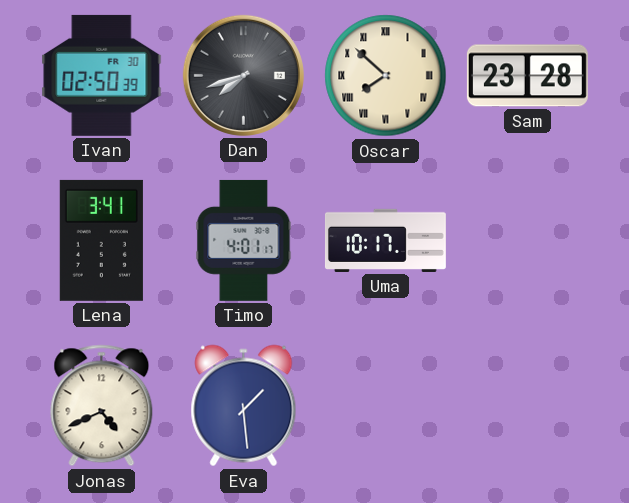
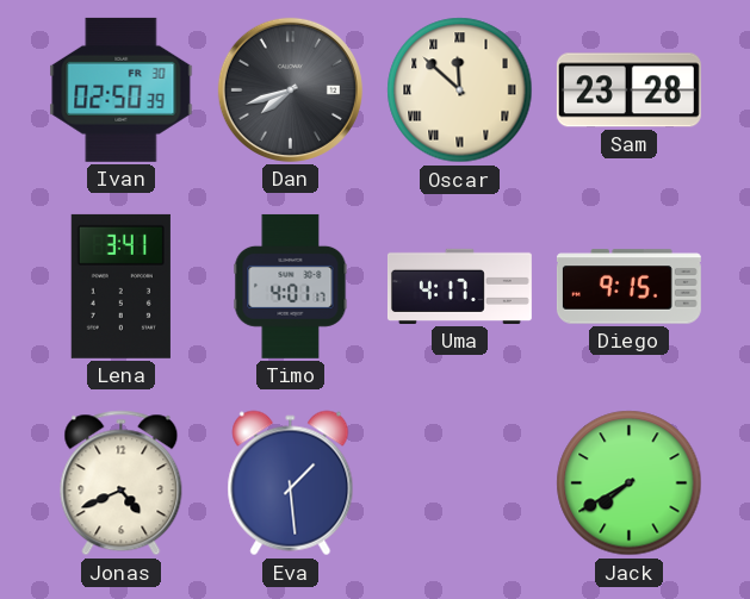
Oscar: 7:52 -> 11:52 (460, 91)
Uma: 10:17 -> 4:17 (459, 286)
Diego: none -> 9:15 (628, 287)
Jack: none -> 7:40 (630, 483)
